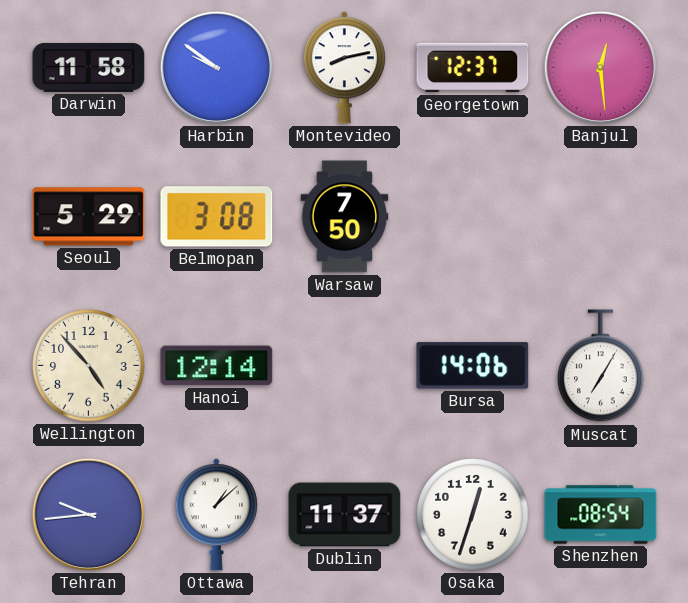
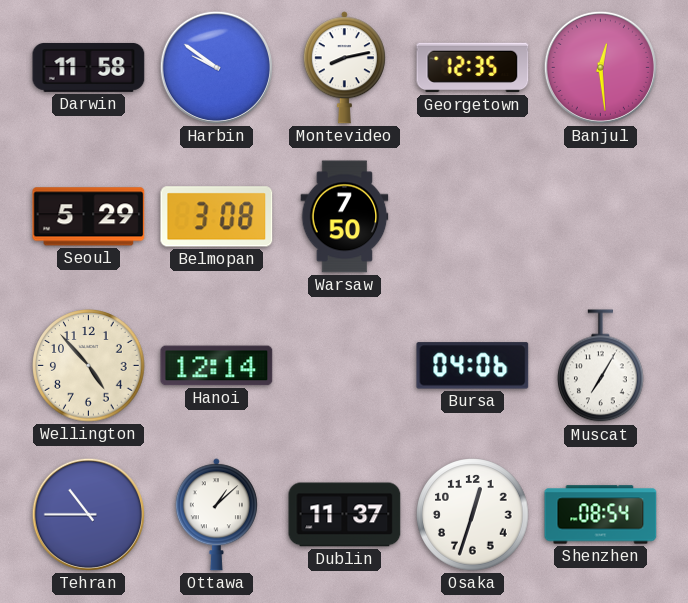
Georgetown: 12:37 -> 12:35 (473, 68)
Bursa: 14:06 -> 04:06 (473, 366)
Tehran: 9:44 -> 10:45 (88, 514)
